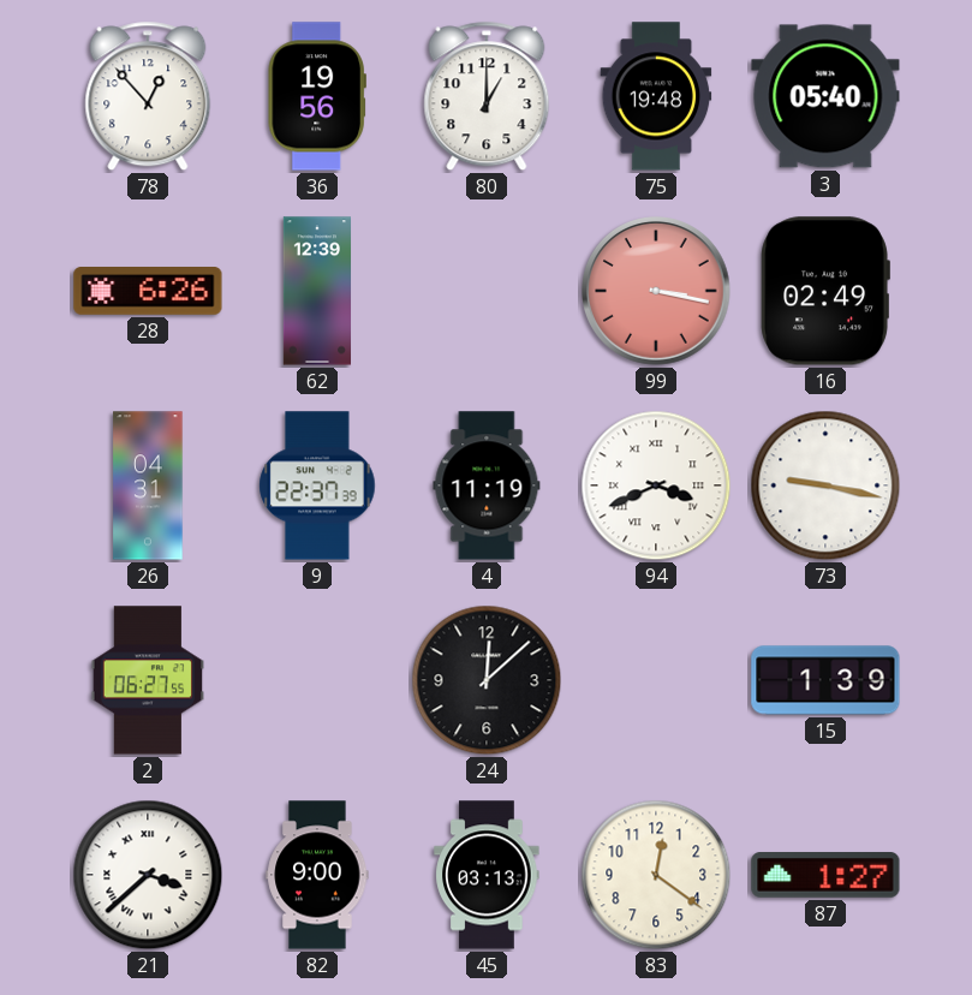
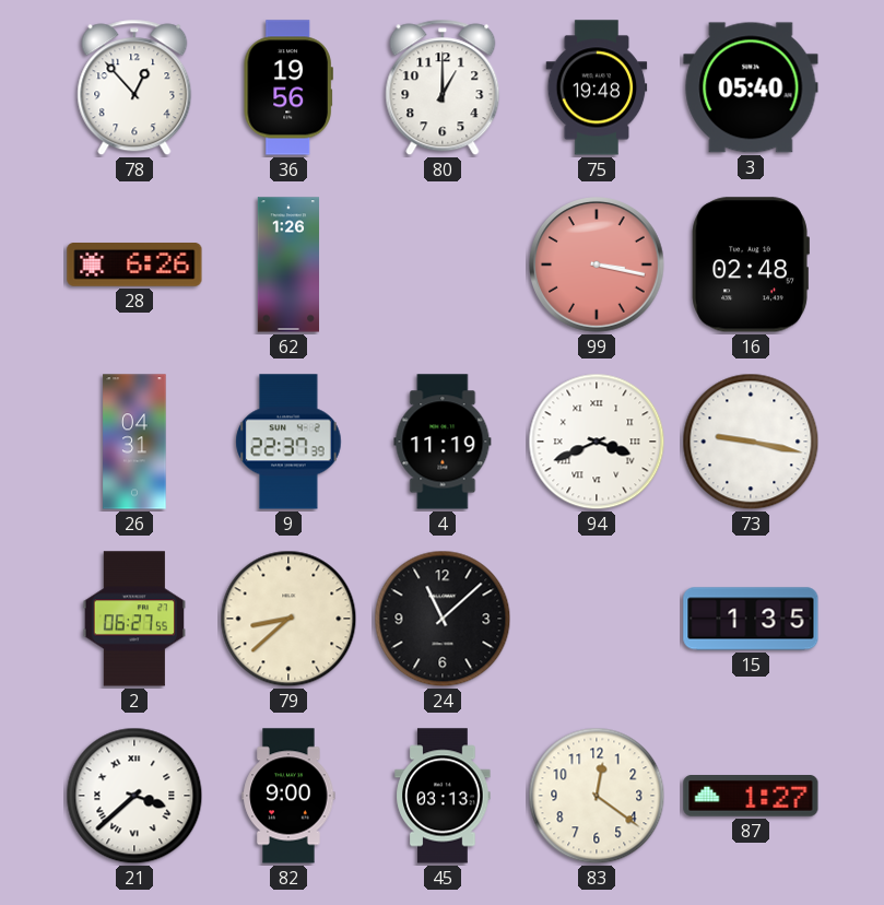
62: 12:39 -> 1:26 (287, 265)
16: 02:49 -> 02:48 (751, 265)
79: none -> 8:38 (288, 619)
24: 12:08 -> 11:08 (443, 619)
15: 1:39 -> 1:35 (751, 619)
